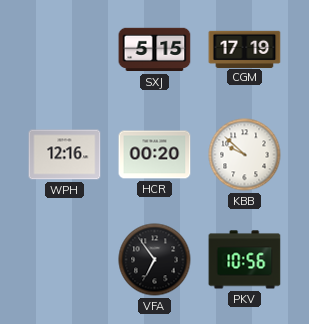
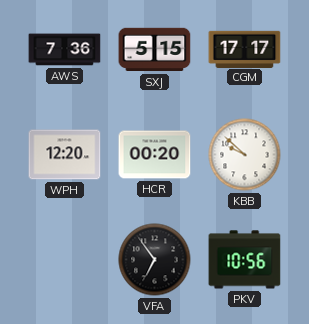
AWS: none -> 7:36 (65, 50)
CGM: 17:19 -> 17:17 (245, 49)
WPH: 12:16 -> 12:20 (65, 155)
